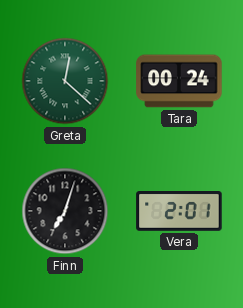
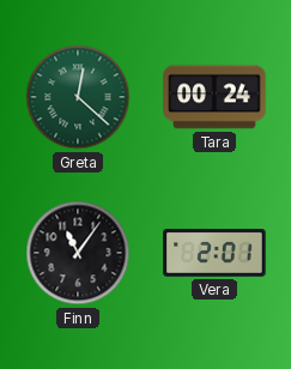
Finn: 7:03 -> 11:06 (78, 253)
